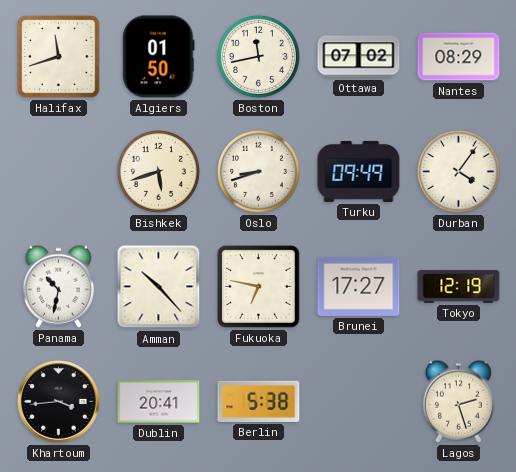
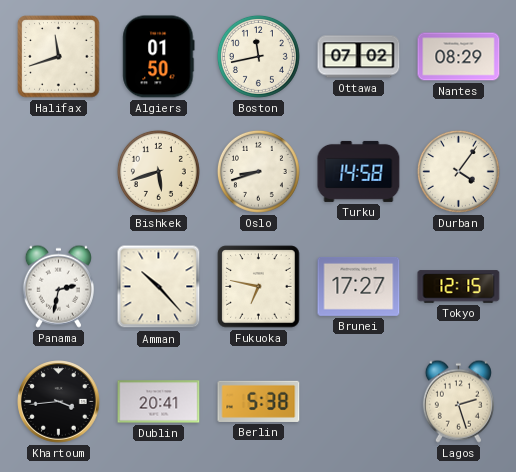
Turku: 09:49 -> 14:58 (359, 171)
Panama: 10:32 -> 2:32 (58, 286)
Tokyo: 12:19 -> 12:15 (459, 287)
